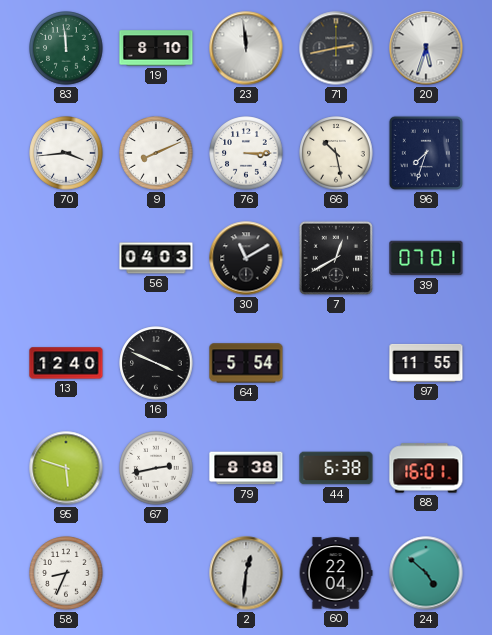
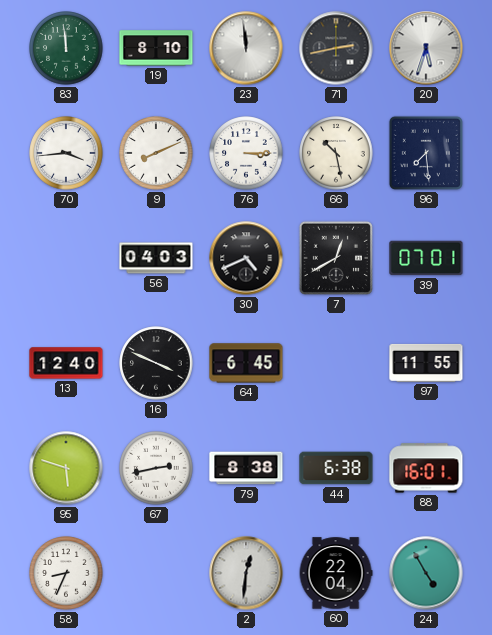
96: 7:33 -> 7:29 (426, 153)
30: 11:10 -> 4:41 (246, 258)
64: 5:54 -> 6:45 (246, 363)
24: 4:52 -> 4:55 (426, 573)
